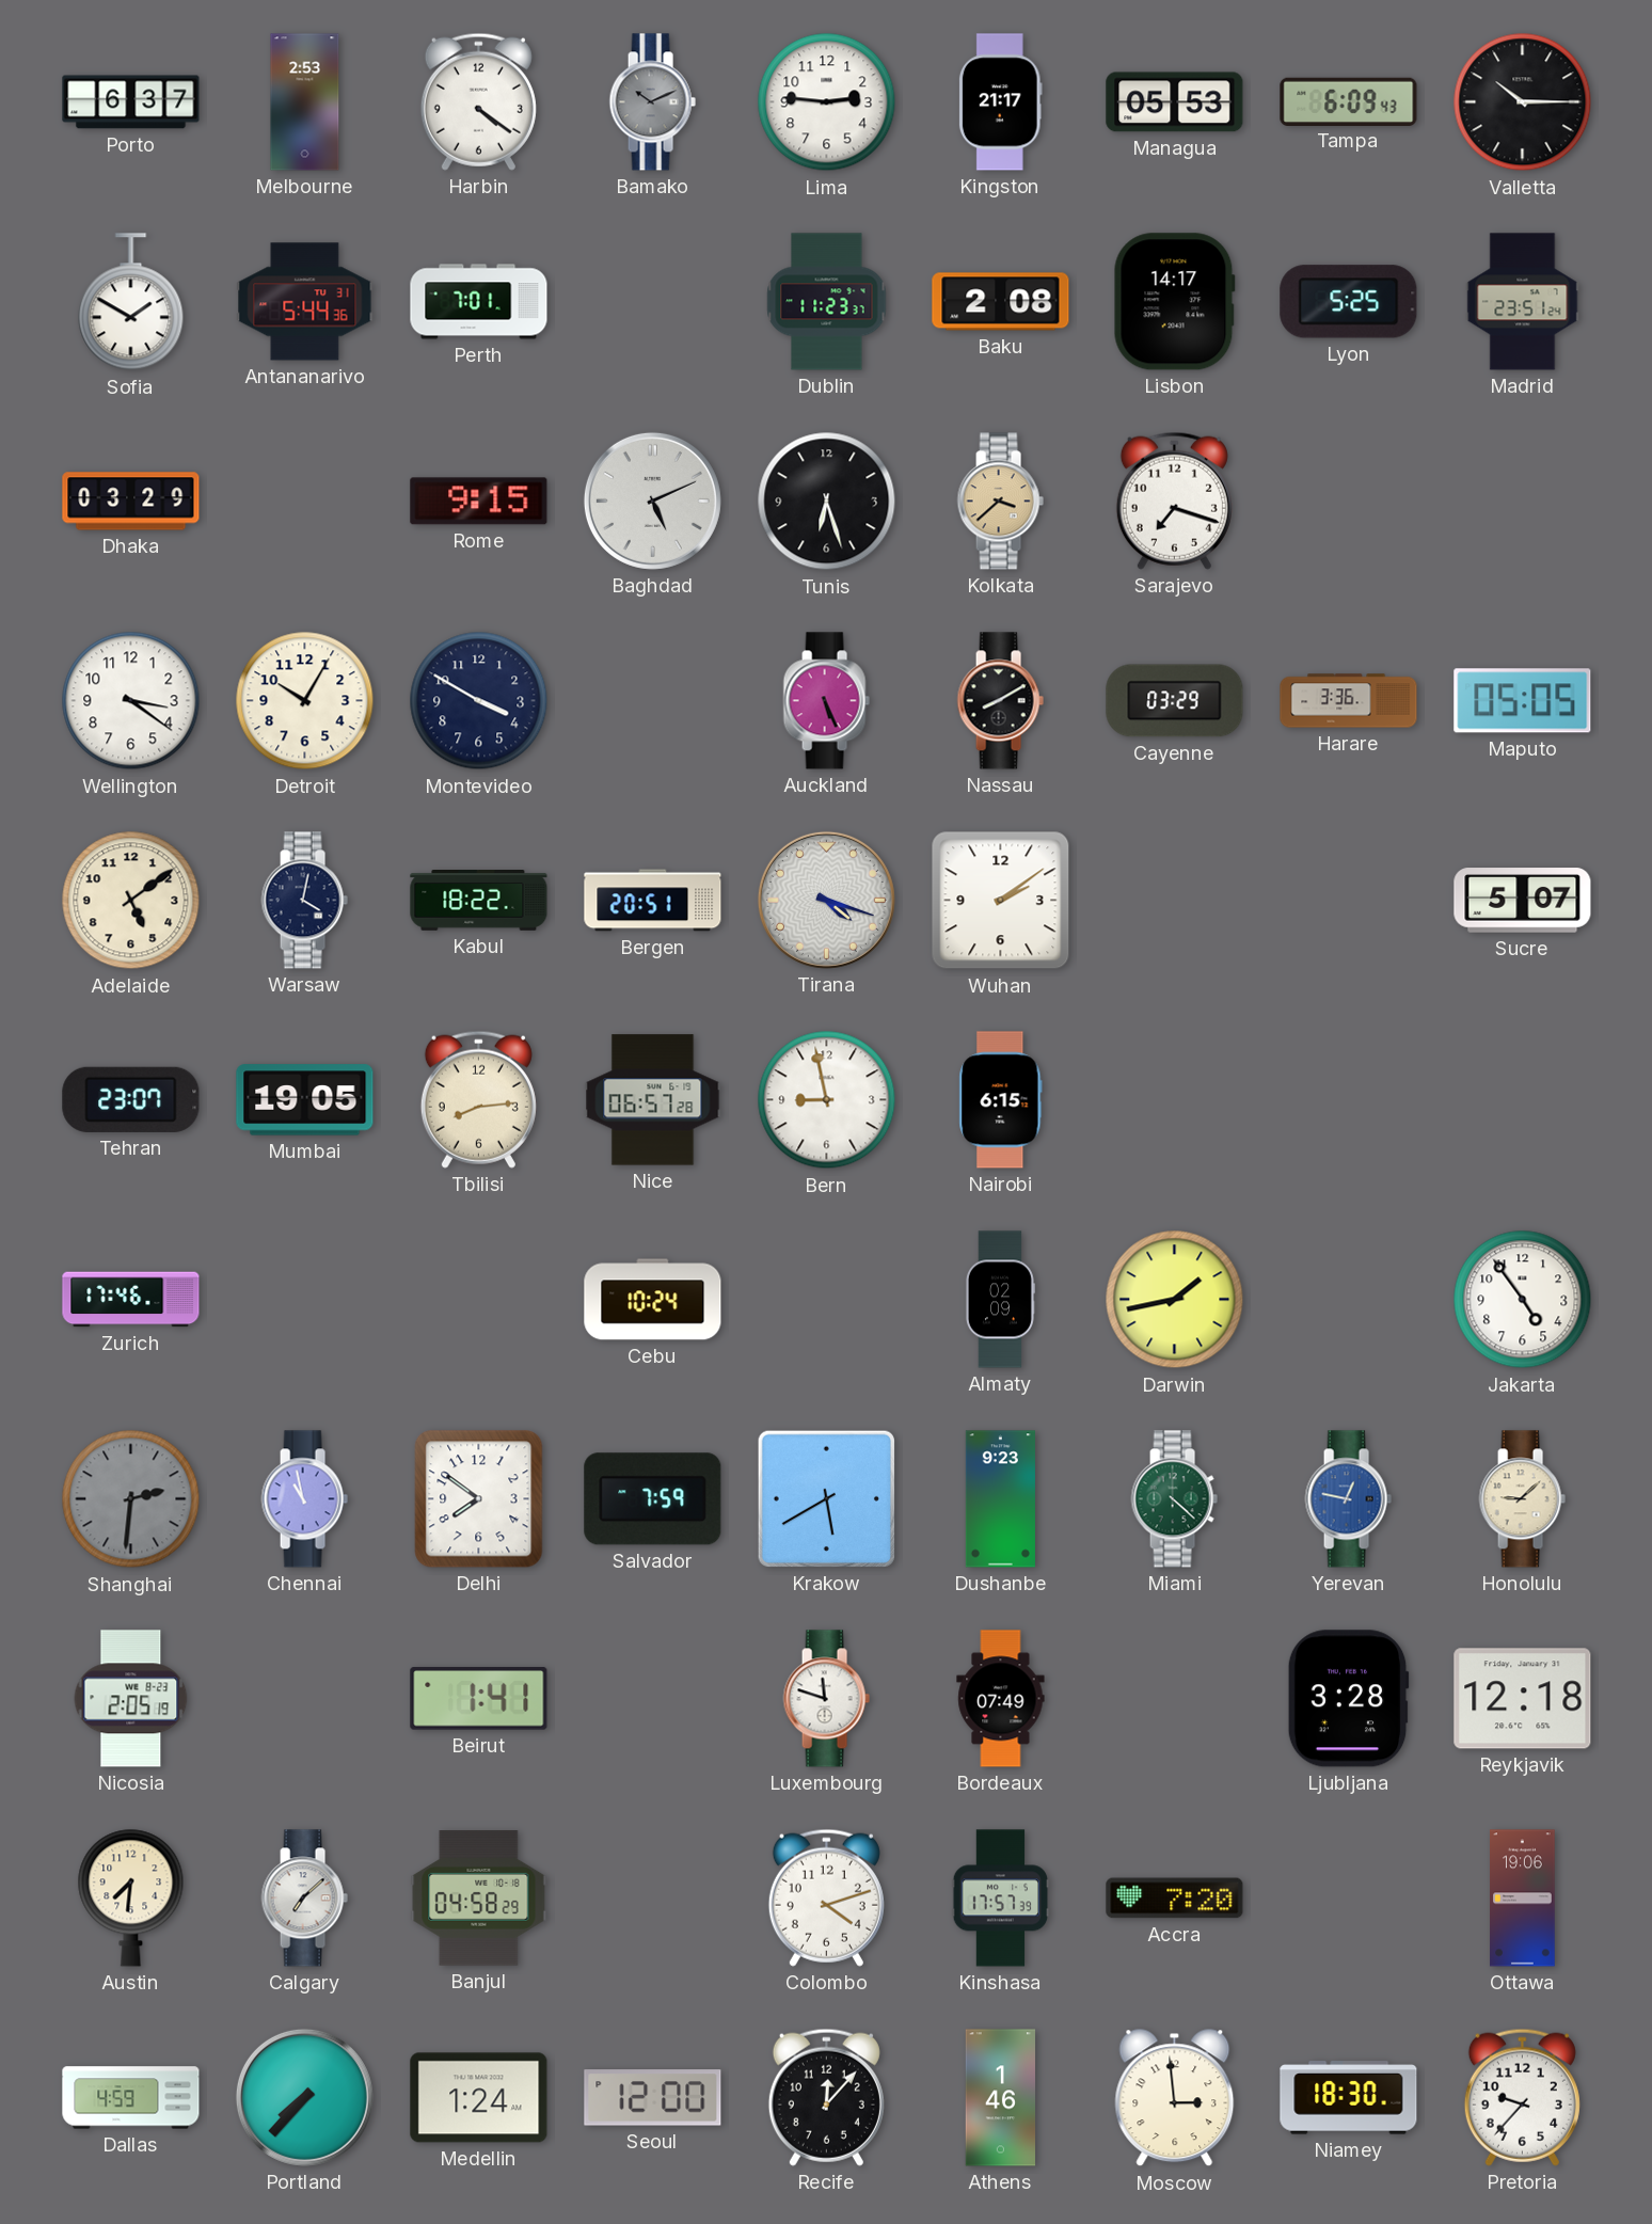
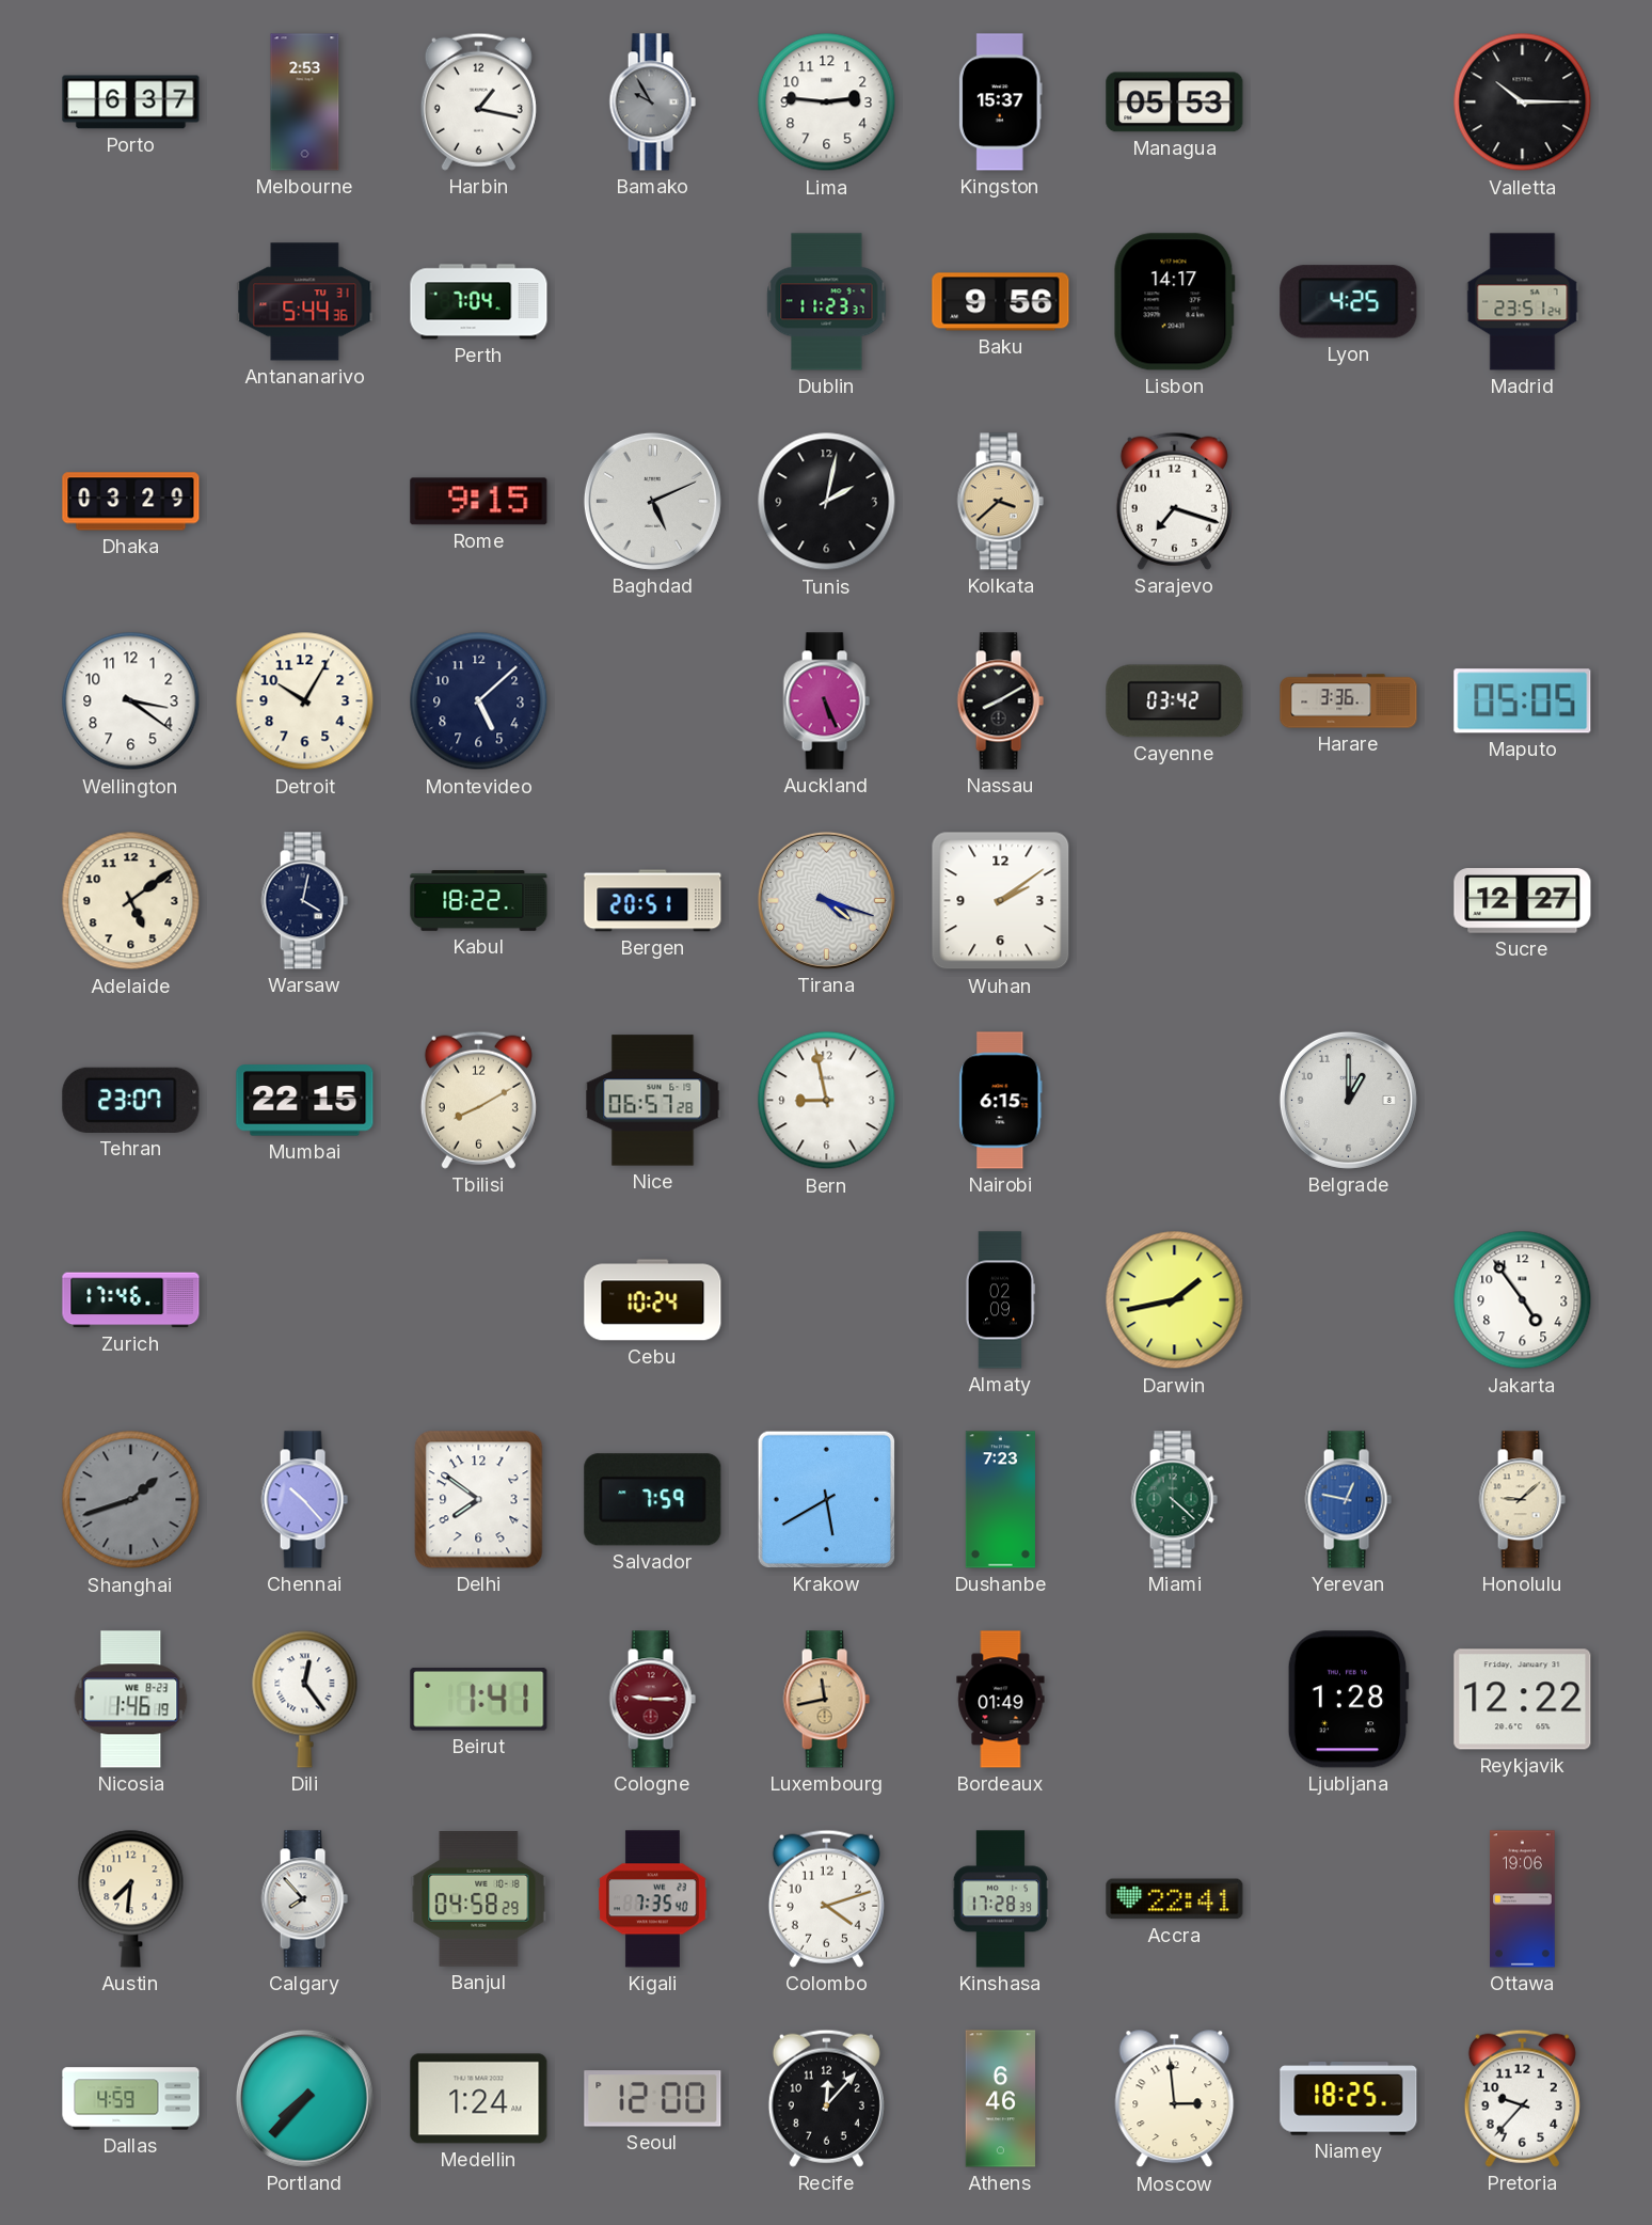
Harbin: 4:21 -> 1:17 (478, 101)
Bamako: 10:11 -> 9:55 (652, 102)
Kingston: 21:17 -> 15:37 (1000, 102)
Tampa: 6:09 -> none (1349, 101)
Sofia: 1:50 -> none (131, 302)
Perth: 7:01 -> 7:04 (479, 302)
Baku: 2:08 -> 9:56 (1001, 302)
Lyon: 5:25 -> 4:25 (1349, 302)
Tunis: 6:27 -> 2:02 (827, 502)
Montevideo: 3:50 -> 5:08 (479, 701)
Cayenne: 03:29 -> 03:42 (1175, 701)
Sucre: 5:07 -> 12:27 (1523, 901)
Mumbai: 19:05 -> 22:15 (305, 1101)
Tbilisi: 8:14 -> 8:10 (478, 1100)
Belgrade: none -> 1:00 (1348, 1100)
Shanghai: 2:31 -> 1:42 (131, 1500)
Chennai: 10:58 -> 10:23 (304, 1500)
Dushanbe: 9:23 -> 7:23 (1000, 1500)
Nicosia: 2:05 -> 1:46 (131, 1700)
Dili: none -> 12:24 (305, 1699)
Cologne: none -> 9:15 (652, 1700)
Luxembourg: 11:48 -> 11:43 (826, 1700)
Luxembourg dial: white -> champagne (826, 1700)
Bordeaux: 07:49 -> 01:49 (1001, 1700)
Ljubljana: 3:28 -> 1:28 (1348, 1700)
Reykjavik: 12:18 -> 12:22 (1523, 1700)
Calgary: 7:08 -> 7:53 (304, 1899)
Kigali: none -> 7:35 (653, 1899)
Kinshasa: 17:57 -> 17:28 (1001, 1899)
Accra: 7:20 -> 22:41 (1175, 1899)
Athens: 1:46 -> 6:46 (1001, 2099)
Niamey: 18:30 -> 18:25 (1349, 2099)
